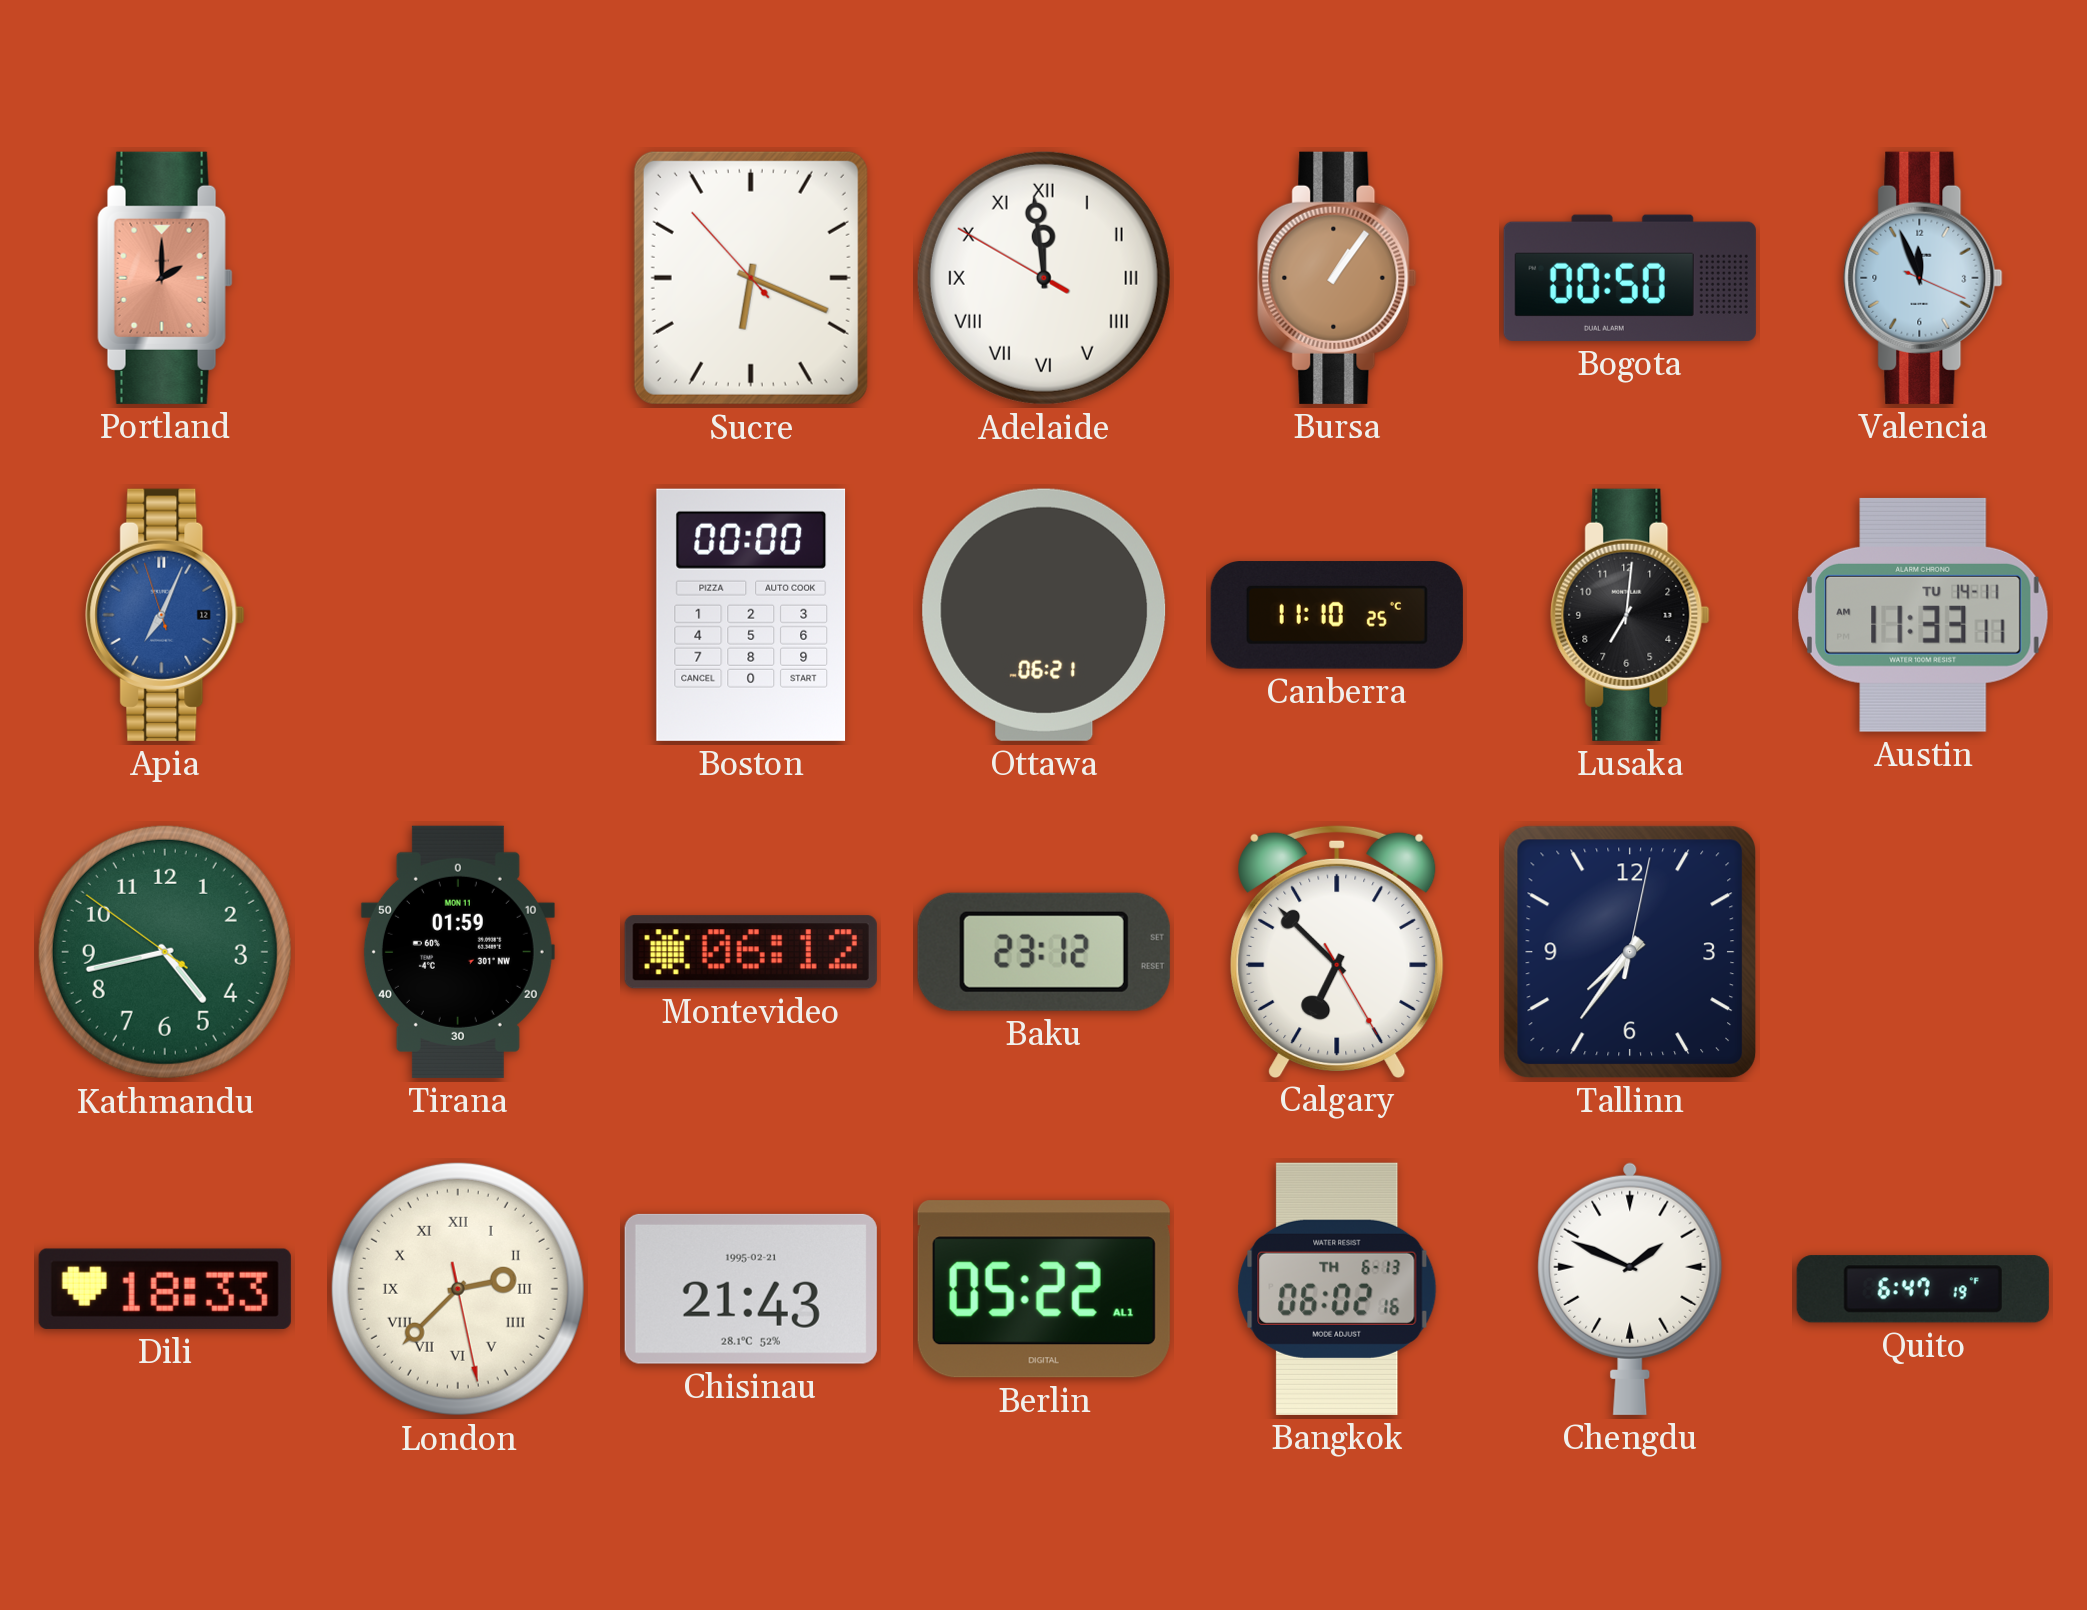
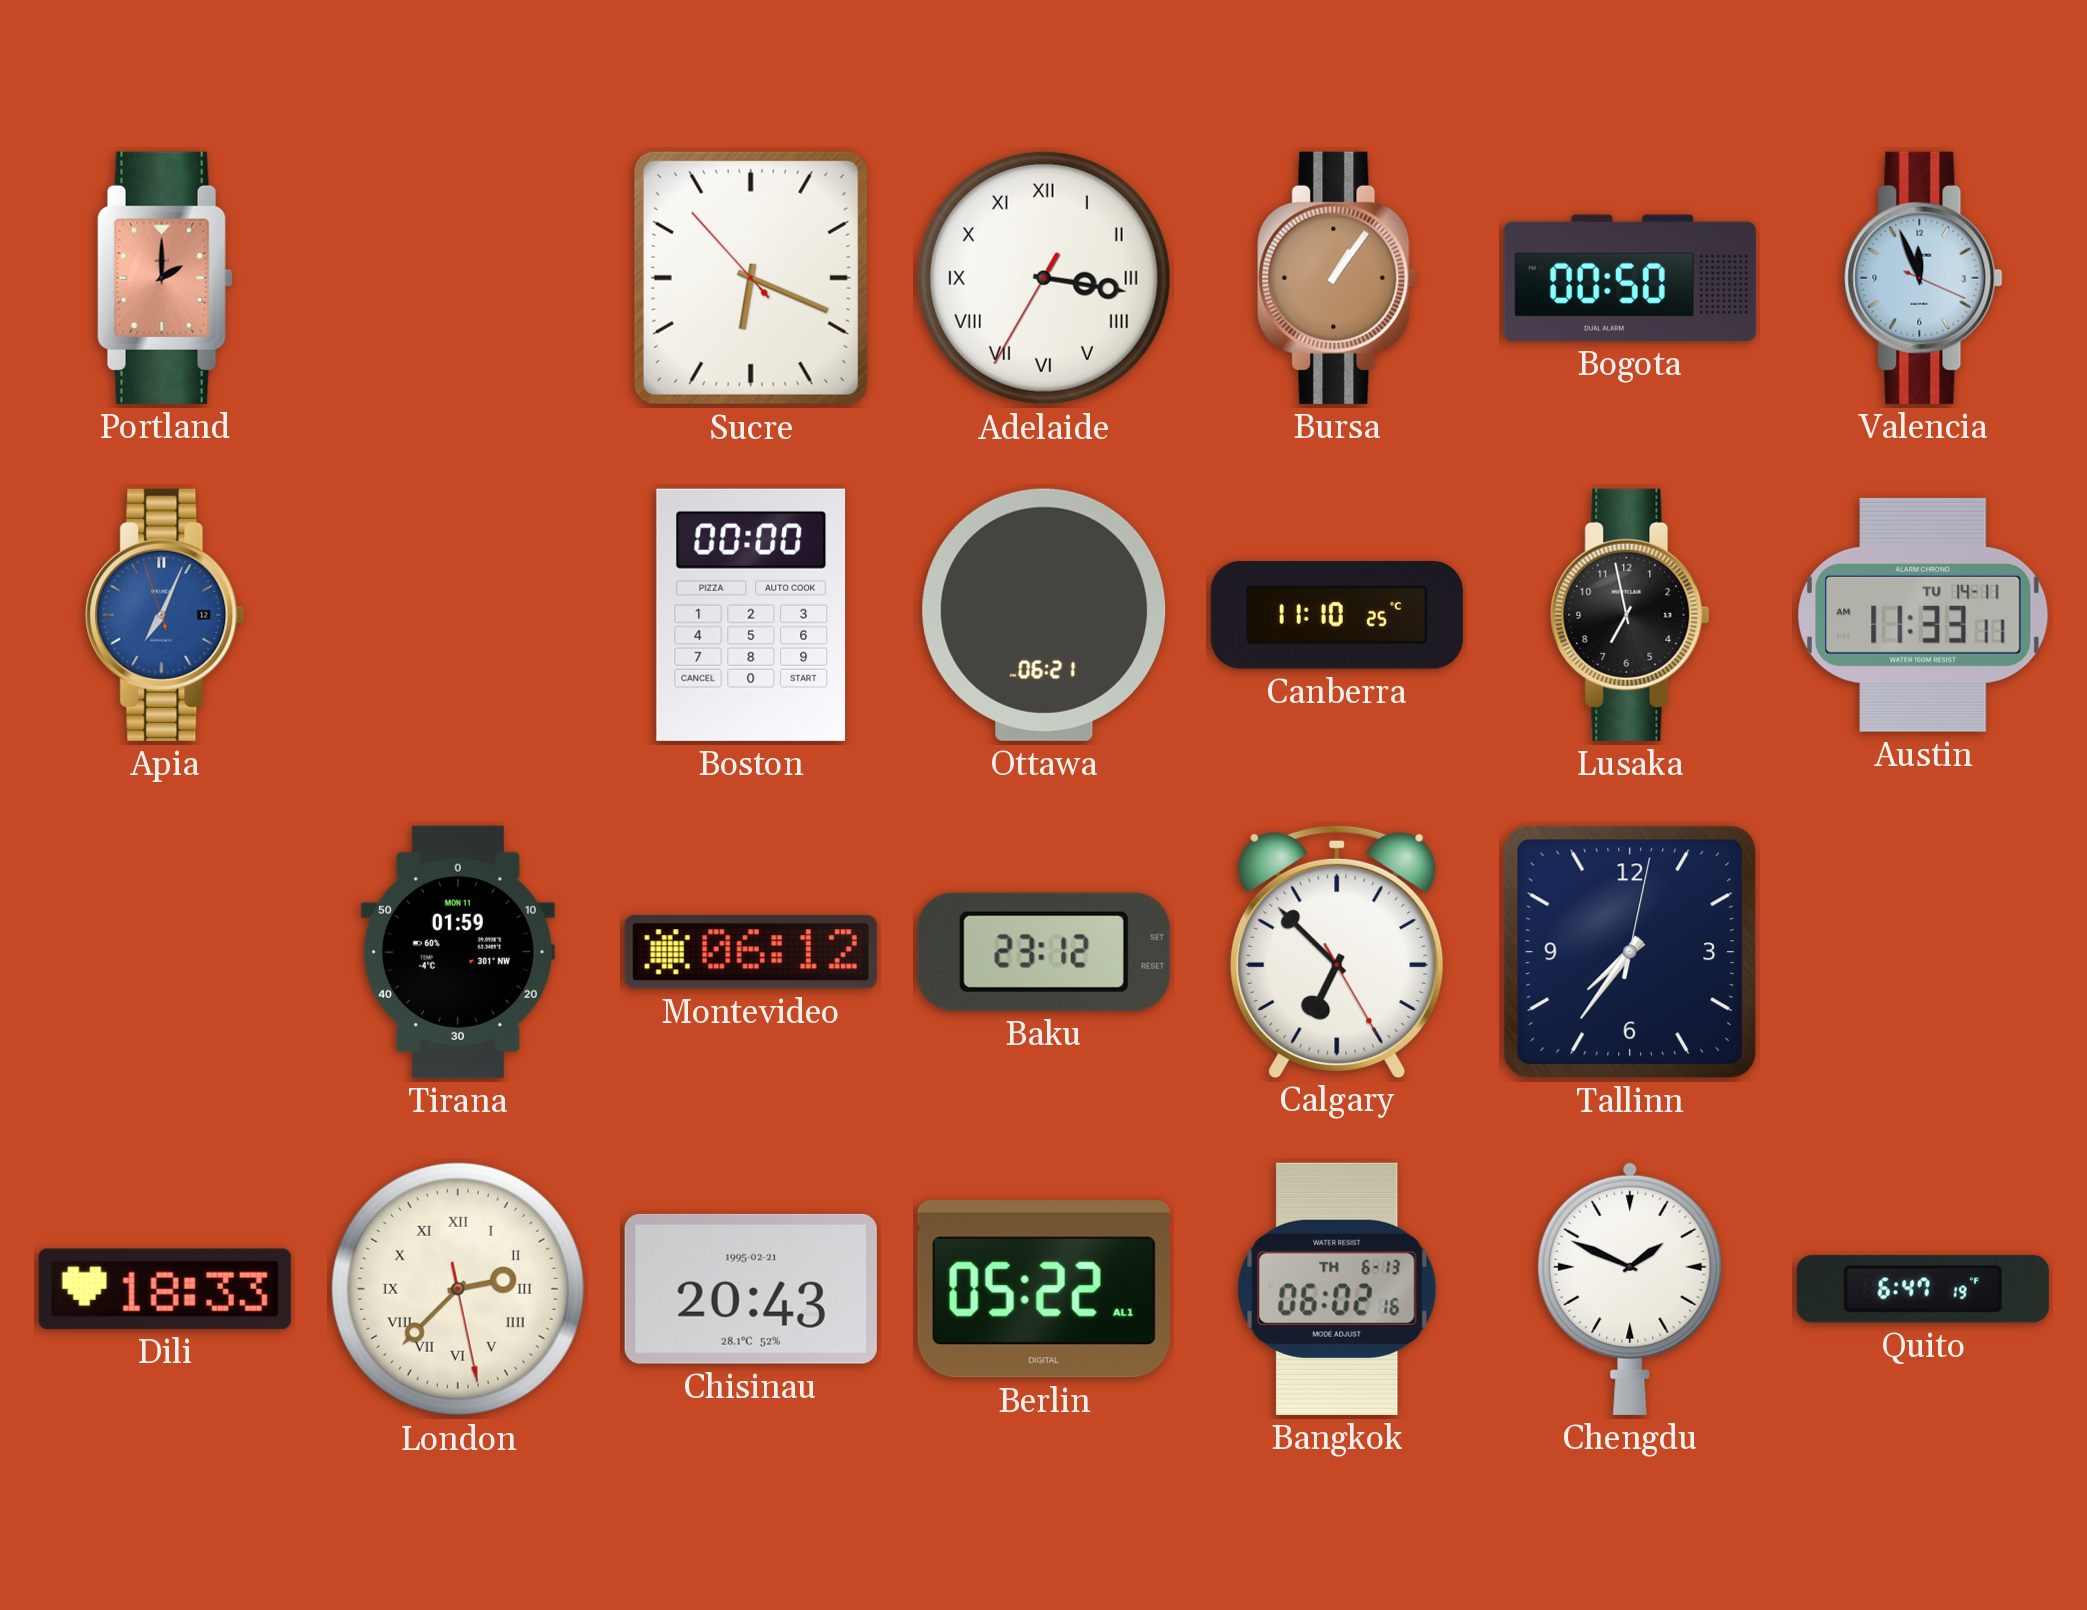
Adelaide: 11:58 -> 3:16 (1044, 278)
Lusaka: 7:01 -> 6:58 (1630, 615)
Kathmandu: 4:42 -> none (165, 952)
Chisinau: 21:43 -> 20:43 (751, 1289)
